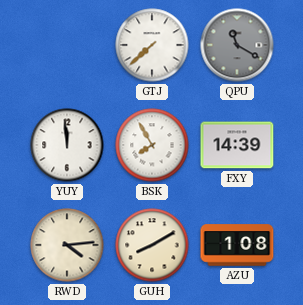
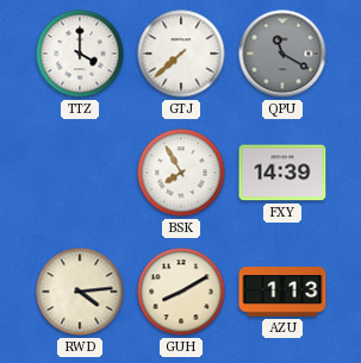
TTZ: none -> 4:00 (80, 54)
YUY: 11:59 -> none (67, 145)
AZU: 1:08 -> 1:13 (282, 292)
